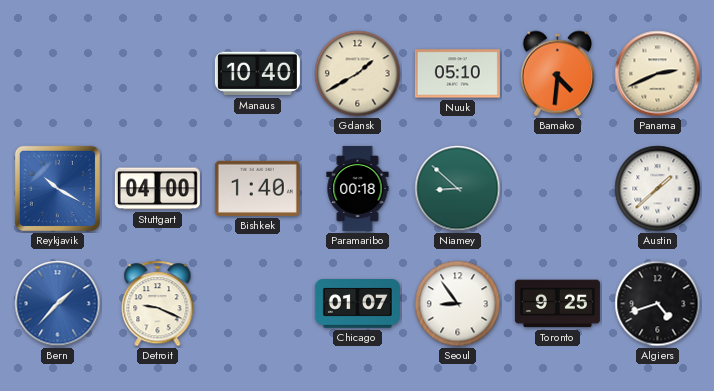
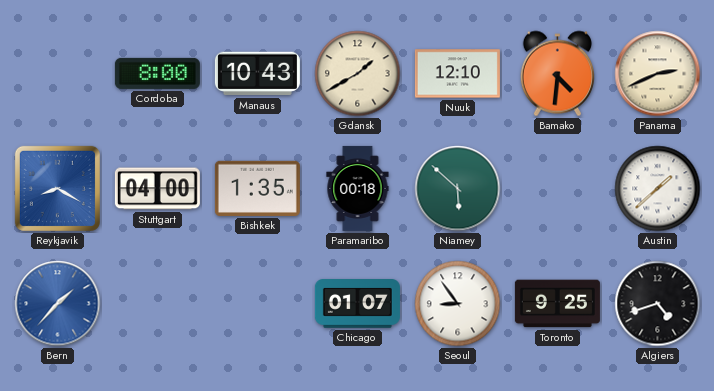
Cordoba: none -> 8:00 (157, 73)
Manaus: 10:40 -> 10:43 (257, 74)
Nuuk: 05:10 -> 12:10 (457, 74)
Reykjavik: 10:20 -> 8:20 (57, 188)
Bishkek: 1:40 -> 1:35 (257, 188)
Niamey: 8:52 -> 5:52 (458, 189)
Detroit: 9:19 -> none (158, 304)
